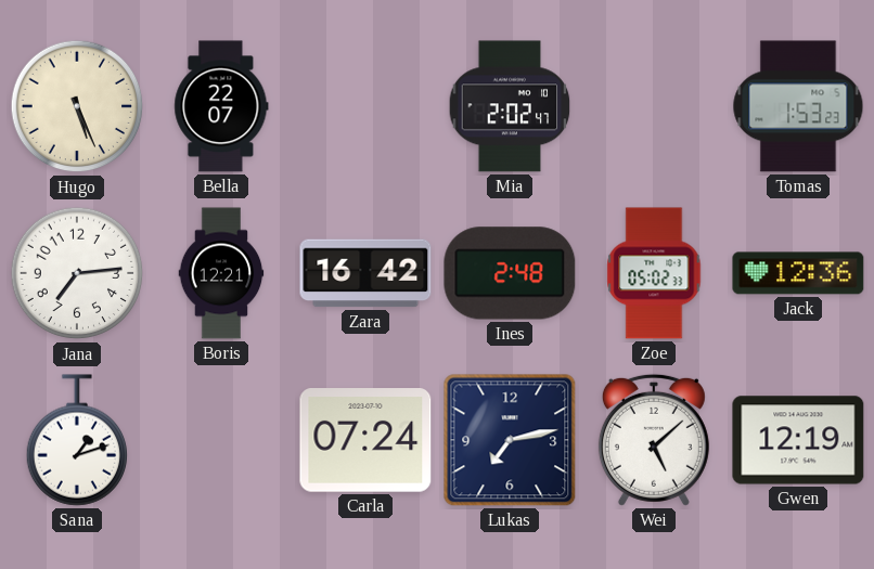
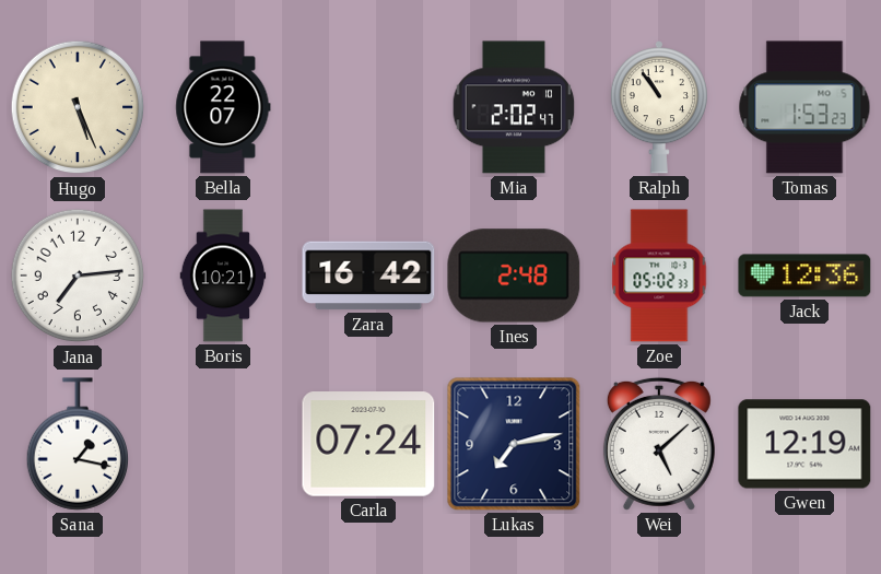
Ralph: none -> 10:54 (659, 107)
Boris: 12:21 -> 10:21 (223, 276)
Sana: 1:12 -> 1:17 (77, 444)
